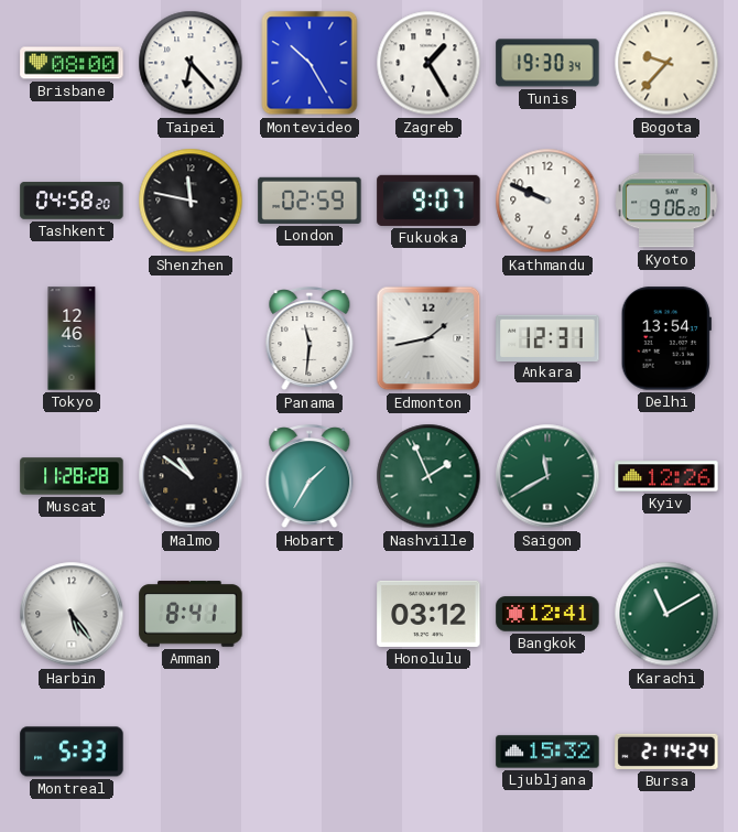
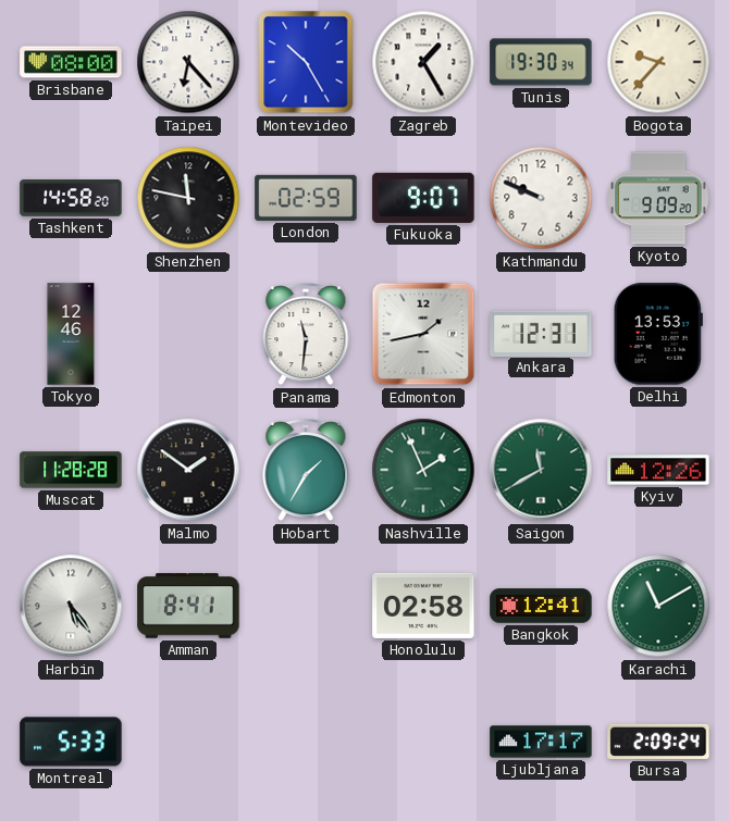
Tashkent: 04:58 -> 14:58 (71, 198)
Kyoto: 9:06 -> 9:09 (658, 198)
Delhi: 13:54 -> 13:53 (658, 334)
Malmo: 10:51 -> 1:51 (188, 470)
Honolulu: 03:12 -> 02:58 (423, 606)
Ljubljana: 15:32 -> 17:17 (541, 742)
Bursa: 2:14 -> 2:09 (658, 742)
